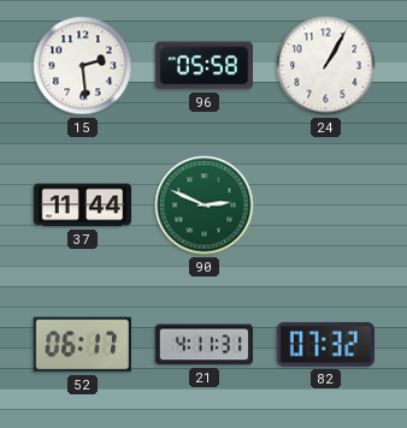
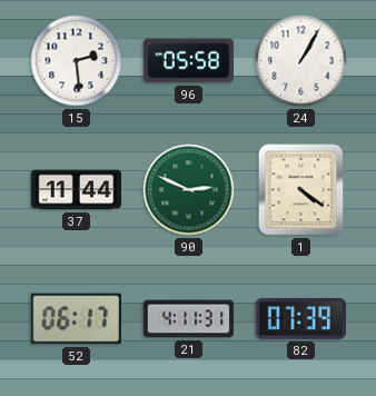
1: none -> 4:21 (301, 190)
82: 07:32 -> 07:39 (300, 318)
